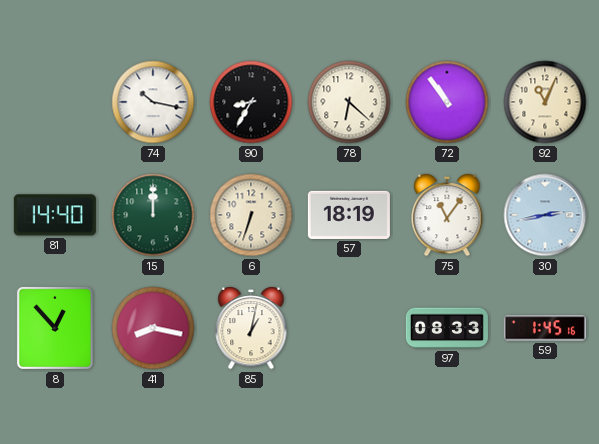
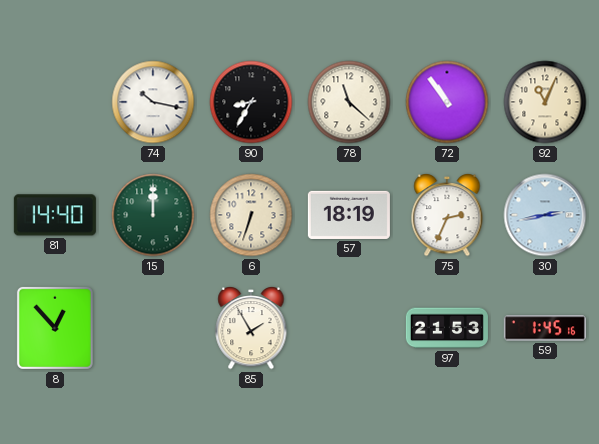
78: 6:22 -> 11:22 (349, 102)
75: 11:06 -> 2:34 (447, 215)
41: 8:17 -> none (153, 328)
85: 1:02 -> 1:55 (251, 328)
97: 08:33 -> 21:53 (447, 328)
